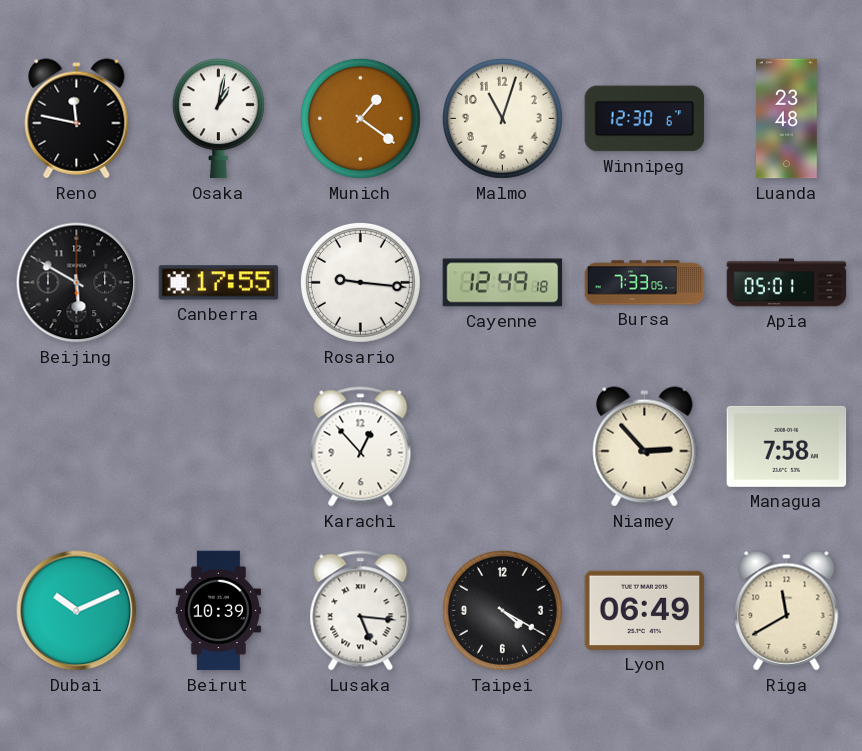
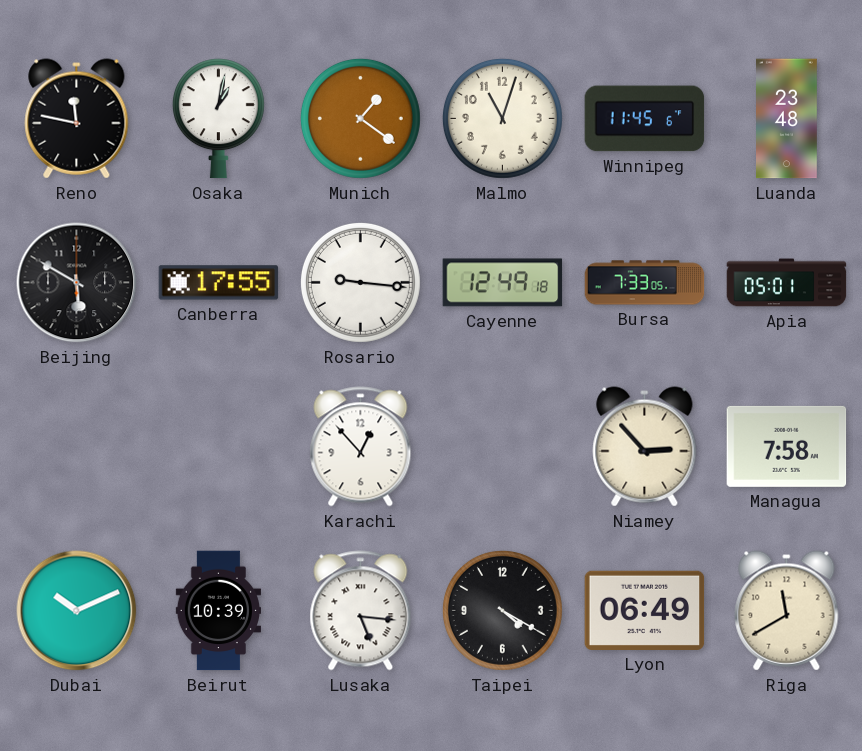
Winnipeg: 12:30 -> 11:45 (645, 119)
